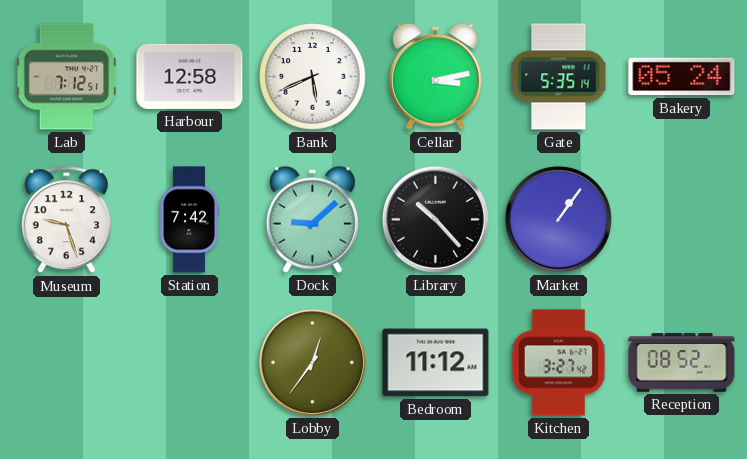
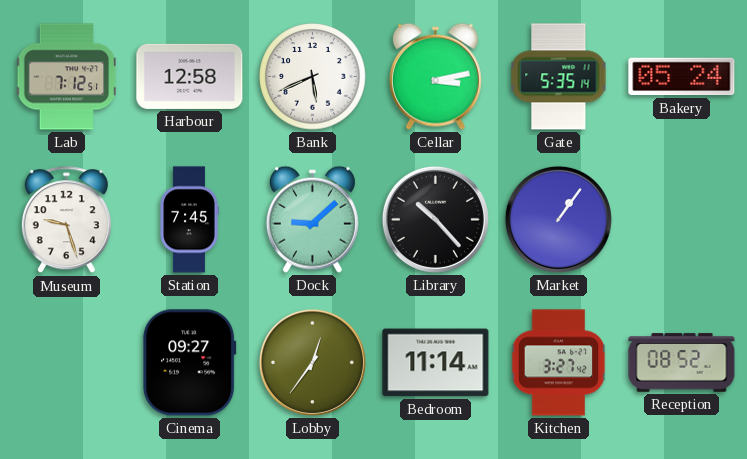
Station: 7:42 -> 7:45 (189, 220)
Cinema: none -> 09:27 (190, 363)
Bedroom: 11:12 -> 11:14 (436, 363)
